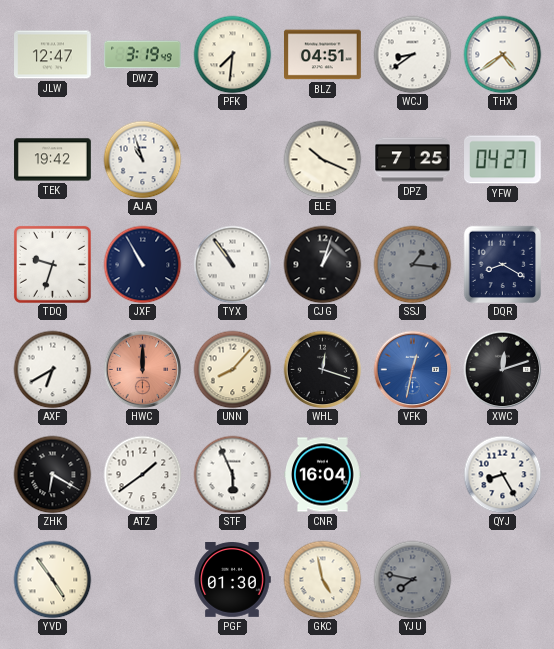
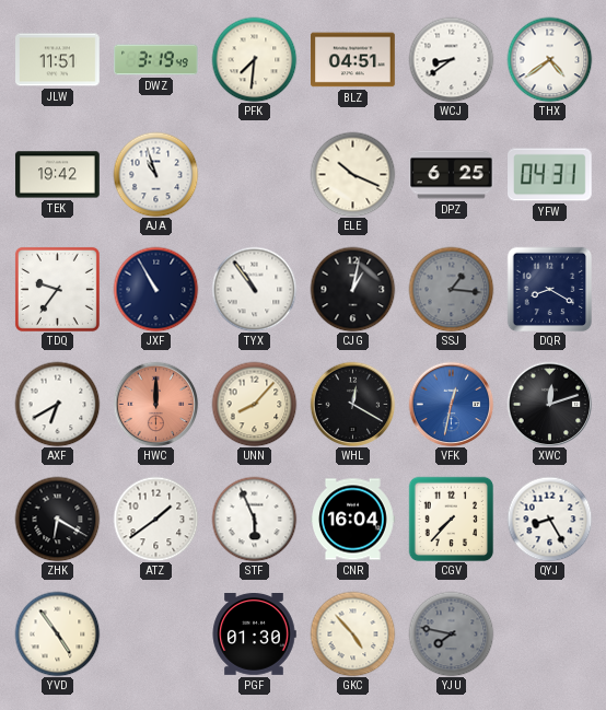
JLW: 12:47 -> 11:51 (58, 60)
DPZ: 7:25 -> 6:25 (452, 175)
YFW: 04:27 -> 04:31 (550, 175)
TDQ: 9:33 -> 9:36 (57, 289)
CJG: 1:03 -> 1:02 (352, 289)
WHL: 12:18 -> 12:20 (352, 404)
CGV: none -> 7:37 (451, 519)
GKC: 4:58 -> 4:53 (352, 633)
